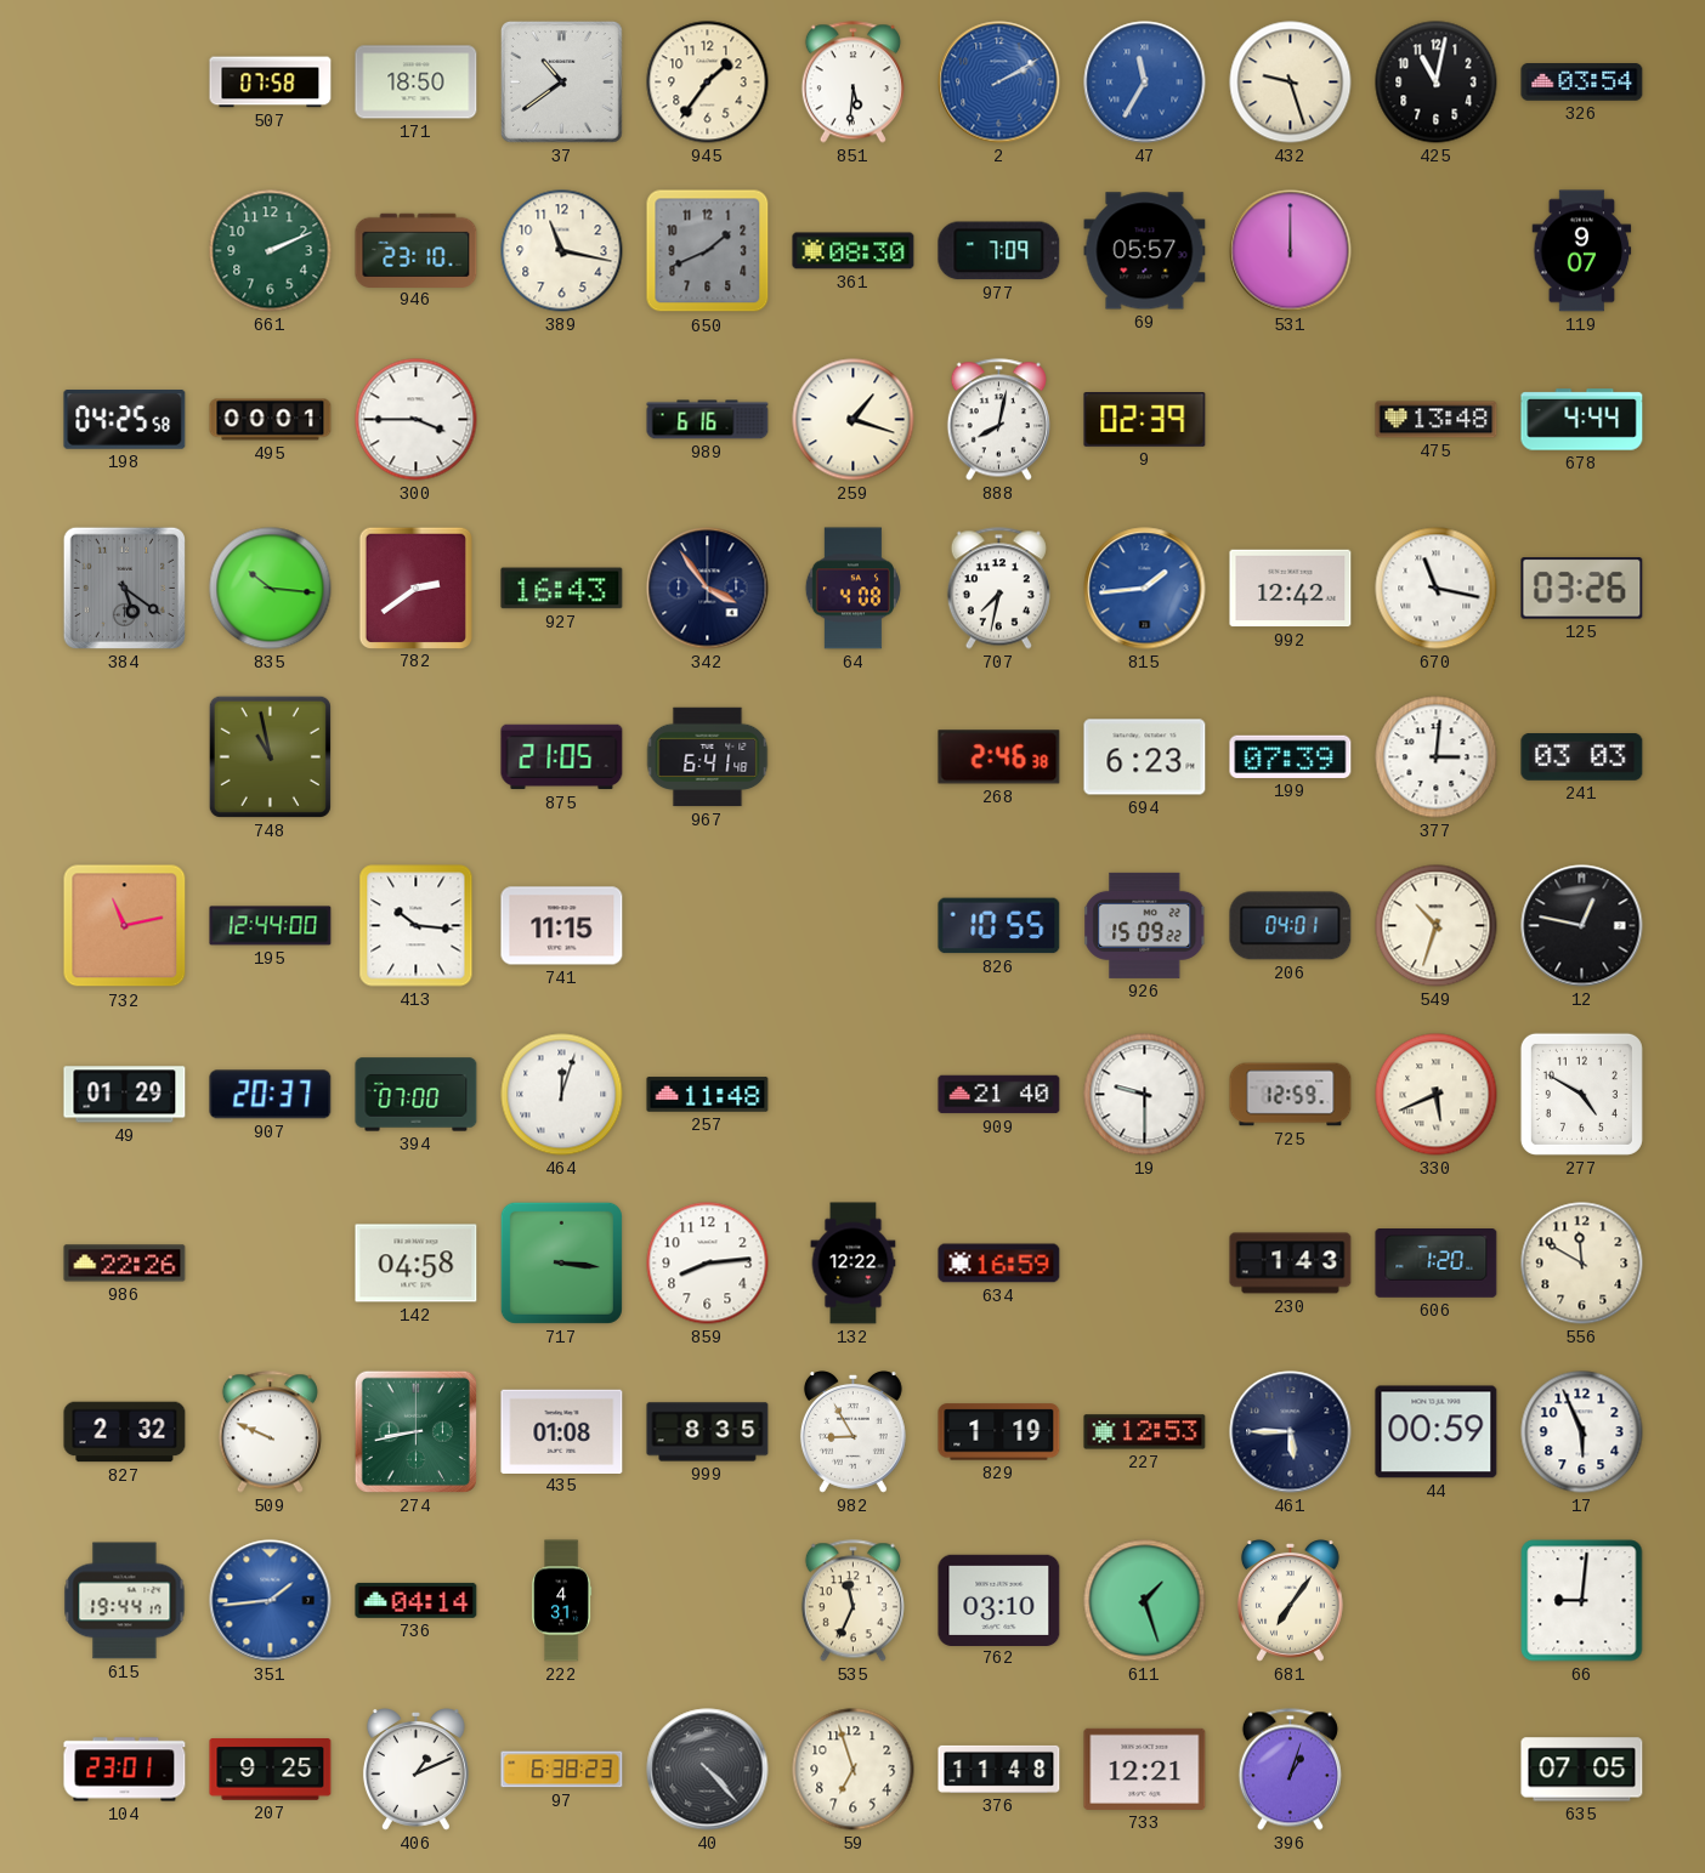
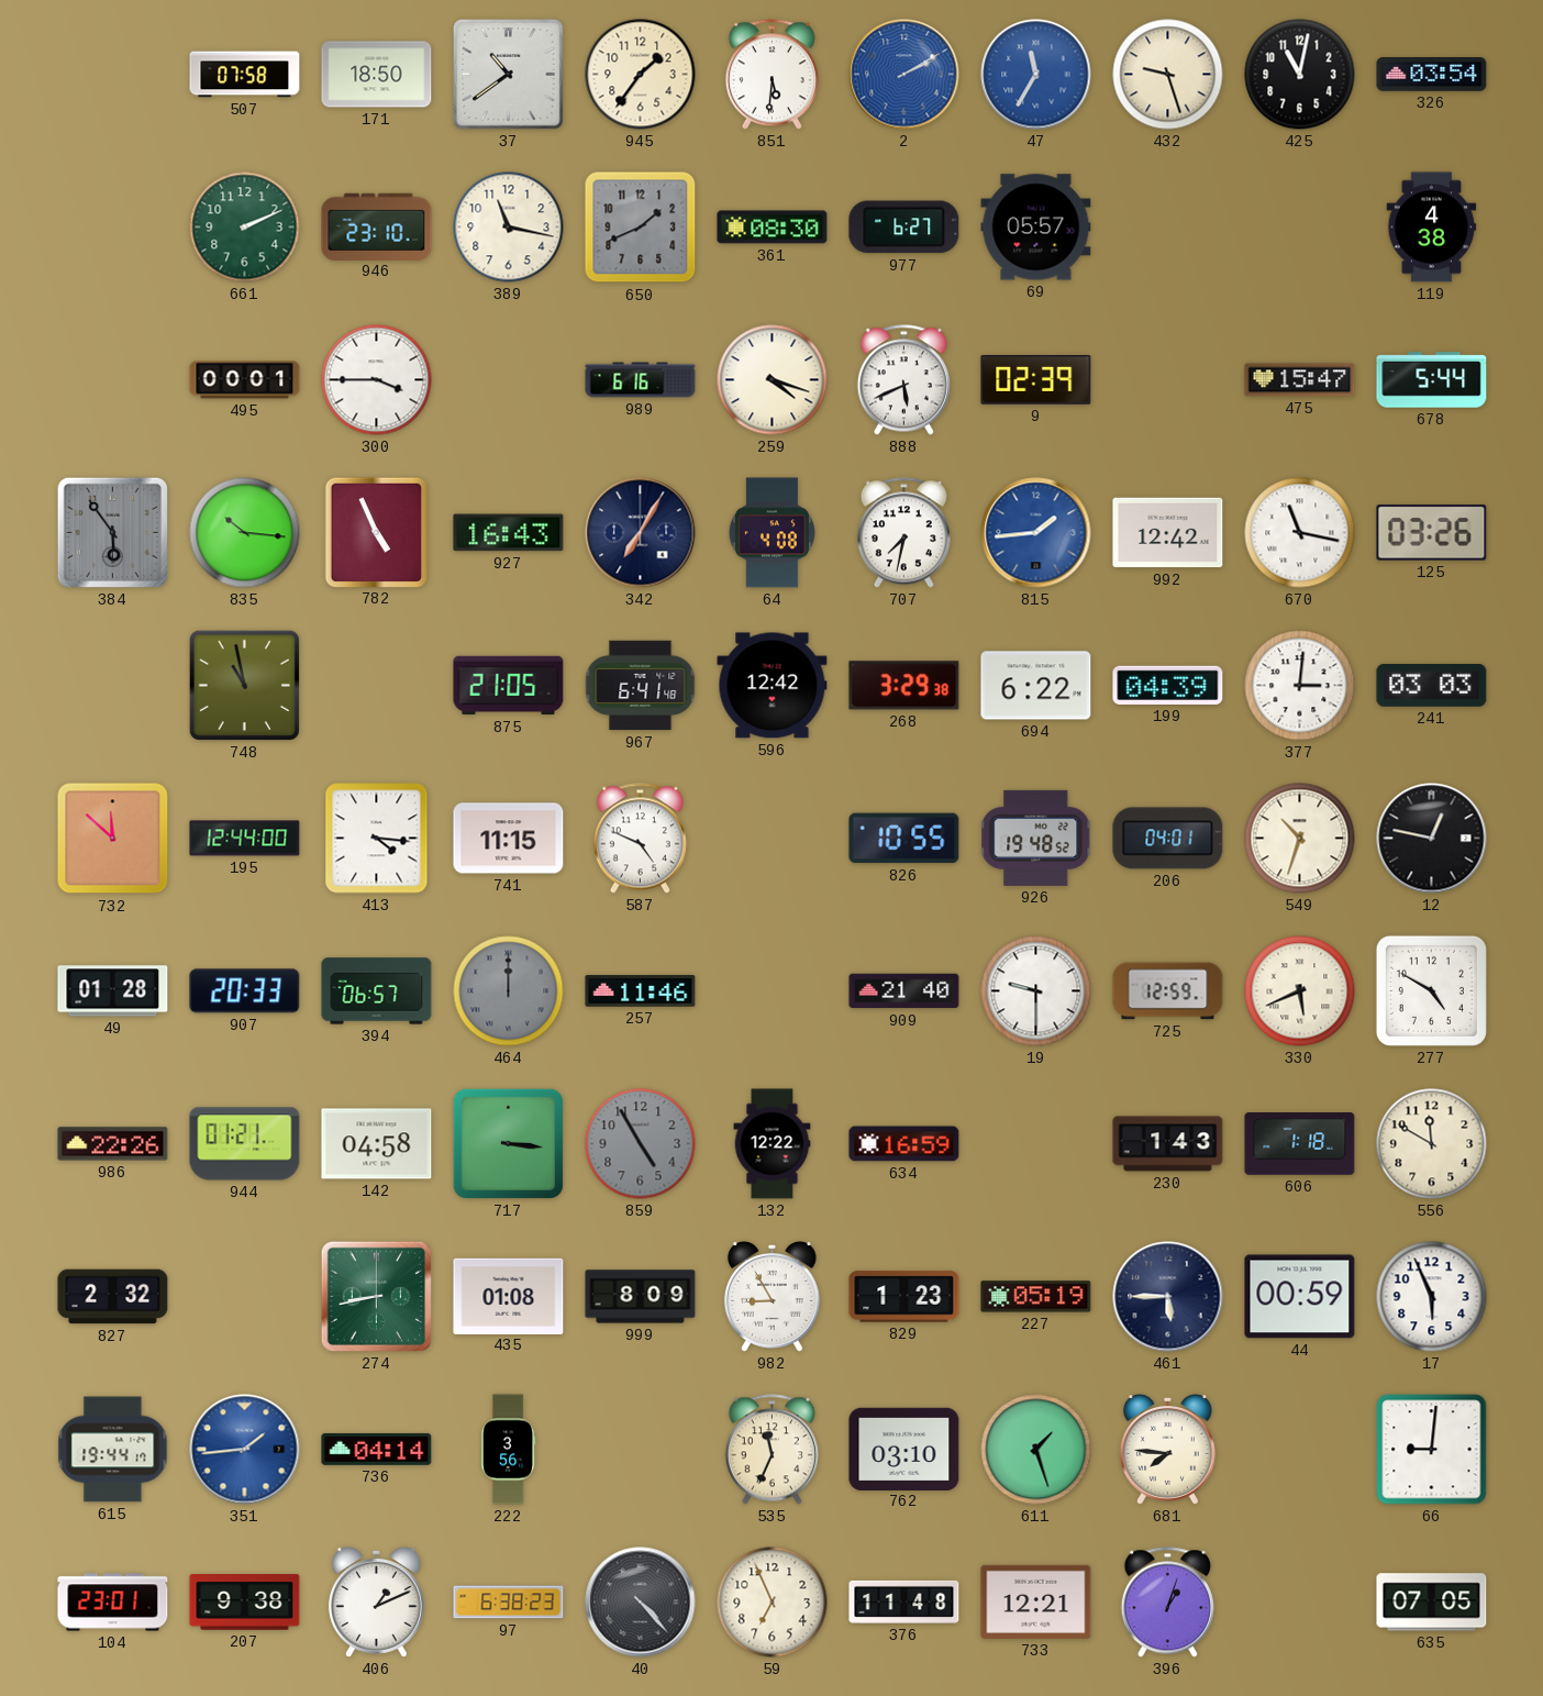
977: 7:09 -> 6:27 (904, 228)
531: 12:00 -> none (1291, 251)
119: 9:07 -> 4:38 (1432, 228)
198: 04:25 -> none (125, 420)
259: 1:18 -> 4:18 (773, 380)
888: 8:02 -> 5:41 (903, 380)
475: 13:48 -> 15:47 (1300, 380)
678: 4:44 -> 5:44 (1432, 380)
384: 5:21 -> 5:54 (112, 532)
782: 2:39 -> 4:56 (376, 532)
342: 3:54 -> 7:05 (641, 533)
596: none -> 12:42 (773, 686)
268: 2:46 -> 3:29 (904, 686)
694: 6:23 -> 6:22 (1036, 686)
199: 07:39 -> 04:39 (1168, 685)
732: 11:13 -> 11:52 (113, 839)
413: 10:16 -> 4:16 (377, 839)
587: none -> 4:49 (640, 839)
926: 15:09 -> 19:48 (1036, 838)
49: 01:29 -> 01:28 (113, 991)
907: 20:37 -> 20:33 (245, 991)
394: 07:00 -> 06:57 (377, 991)
464: 12:03 -> 12:00 (509, 991)
464 dial: white -> grey (509, 991)
257: 11:48 -> 11:46 (641, 991)
944: none -> 01:21 (245, 1144)
859: 8:14 -> 4:55 (641, 1144)
859 dial: white -> grey (641, 1144)
606: 1:20 -> 1:18 (1300, 1144)
509: 9:49 -> none (270, 1432)
999: 8:35 -> 8:09 (641, 1297)
829: 1:19 -> 1:23 (904, 1297)
227: 12:53 -> 05:19 (1036, 1297)
222: 4:31 -> 3:56 (509, 1450)
681: 7:06 -> 7:46 (1167, 1450)
207: 9:25 -> 9:38 (245, 1603)
59: 6:57 -> 6:56 (773, 1603)
